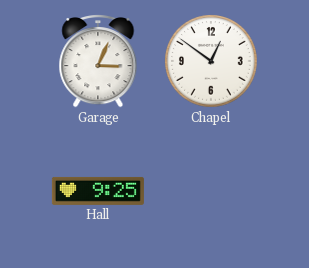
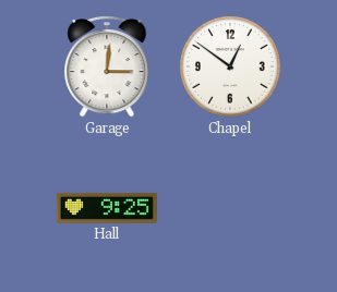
Garage: 3:04 -> 3:01 (107, 68)
